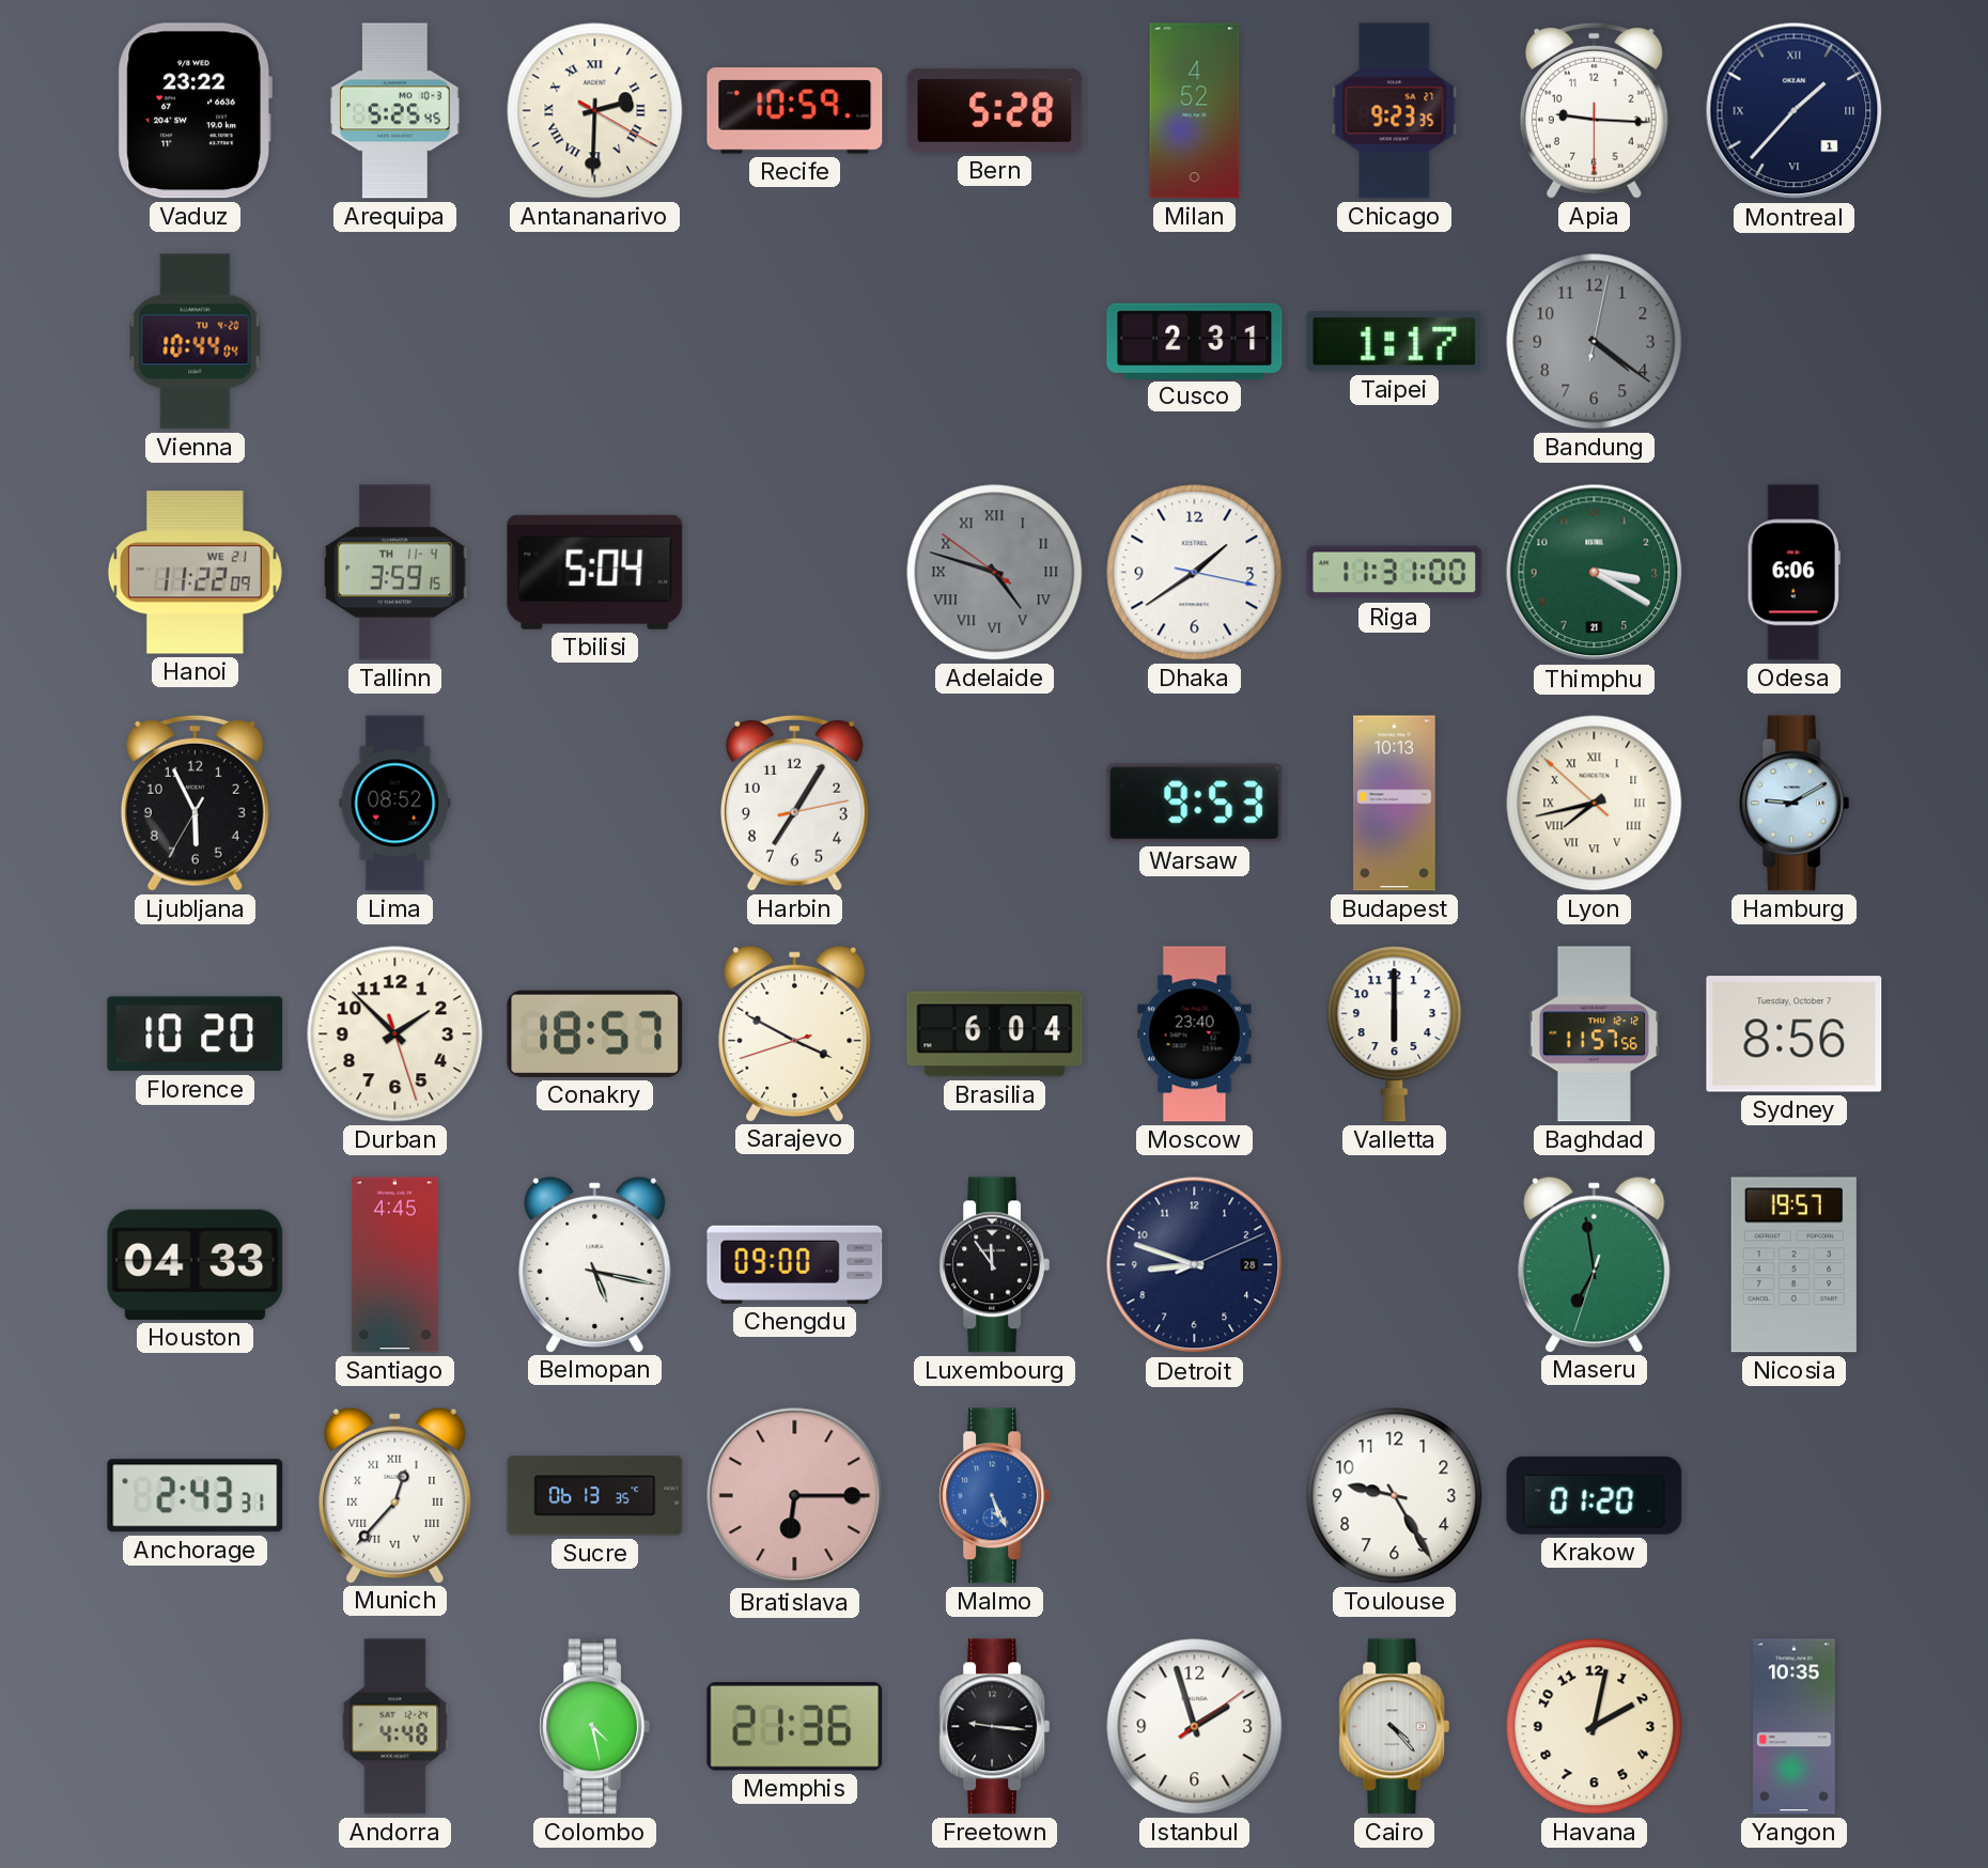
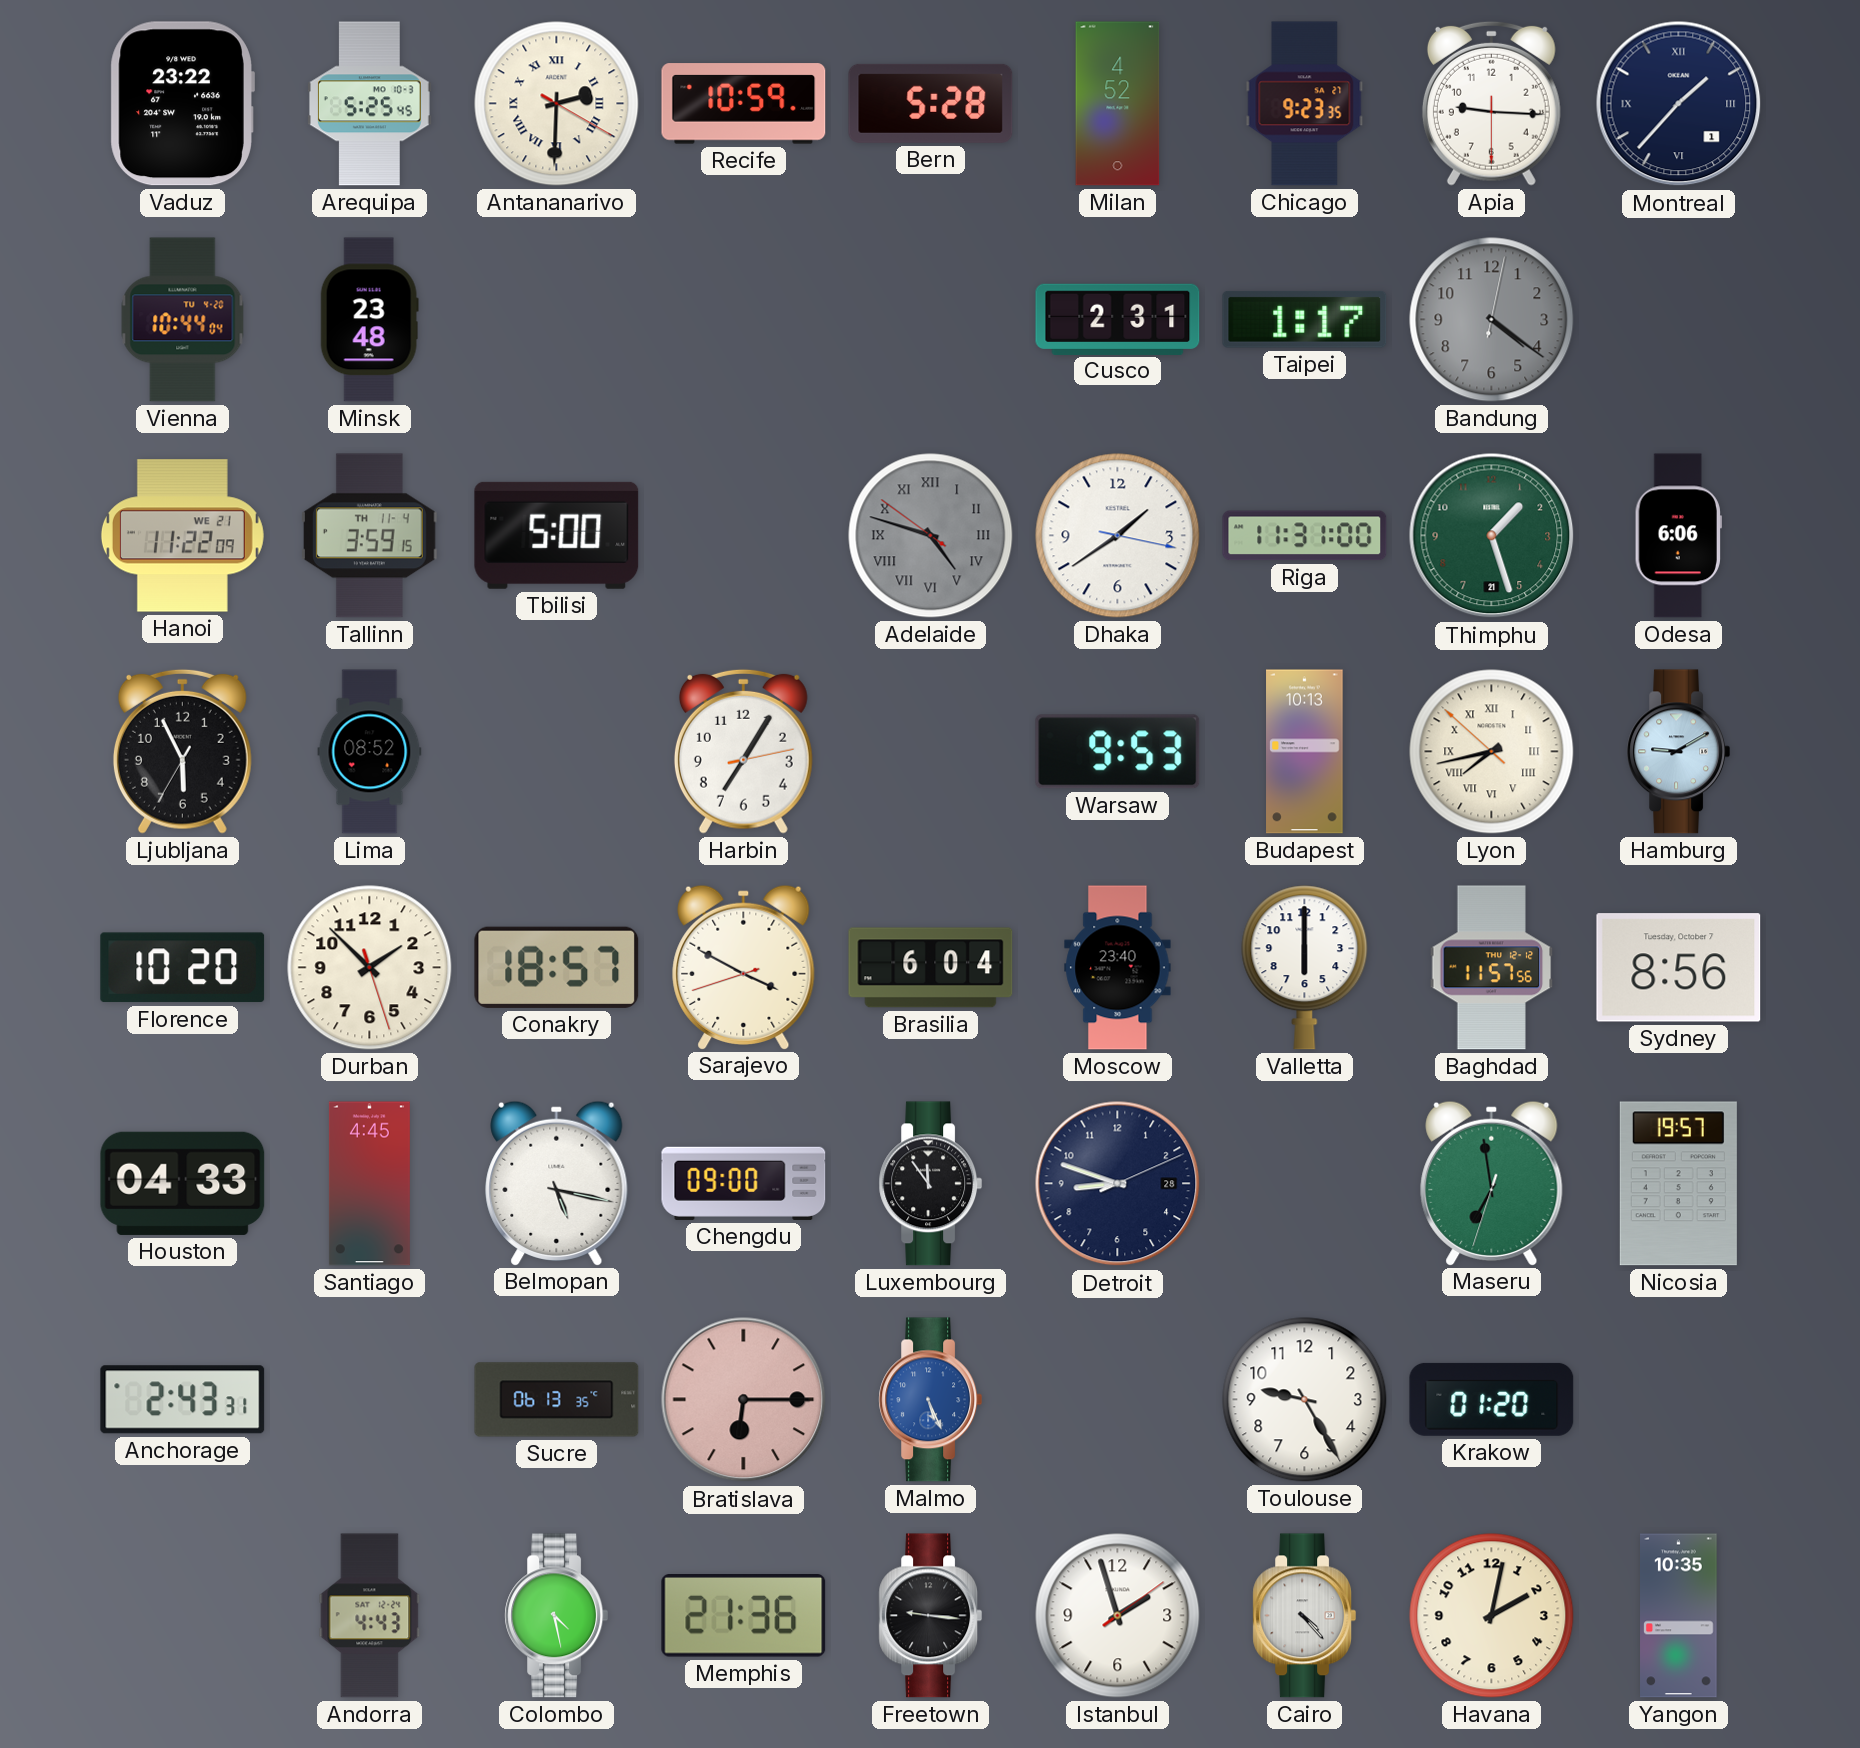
Minsk: none -> 23:48 (369, 320)
Tbilisi: 5:04 -> 5:00 (557, 535)
Thimphu: 3:20 -> 1:27 (1492, 536)
Munich: 12:37 -> none (395, 1495)
Andorra: 4:48 -> 4:43 (370, 1616)
